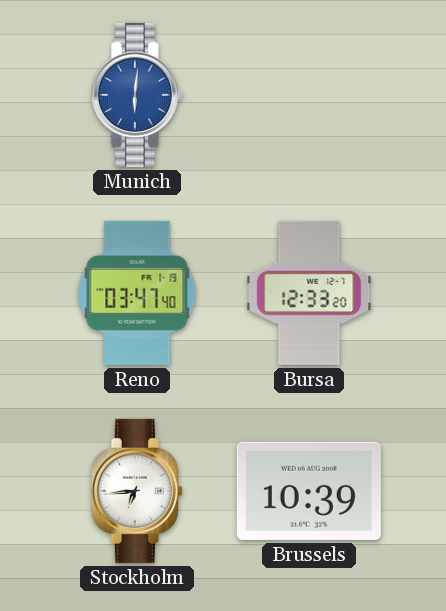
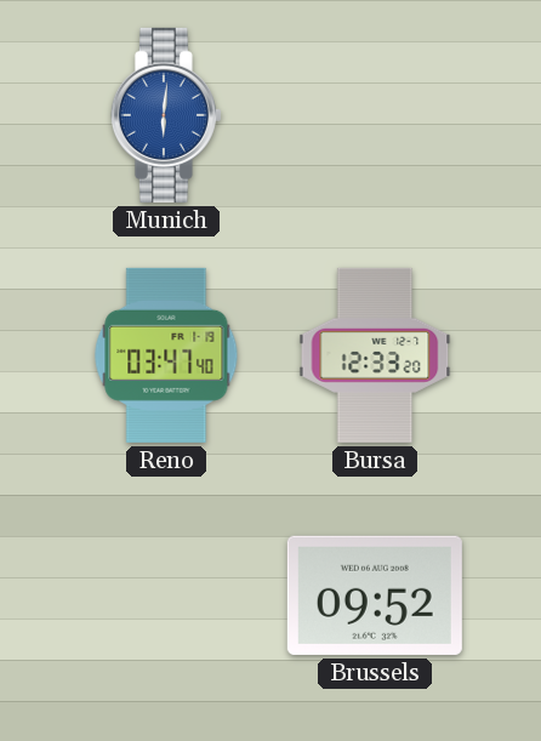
Stockholm: 6:44 -> none (137, 491)
Brussels: 10:39 -> 09:52 (375, 595)
